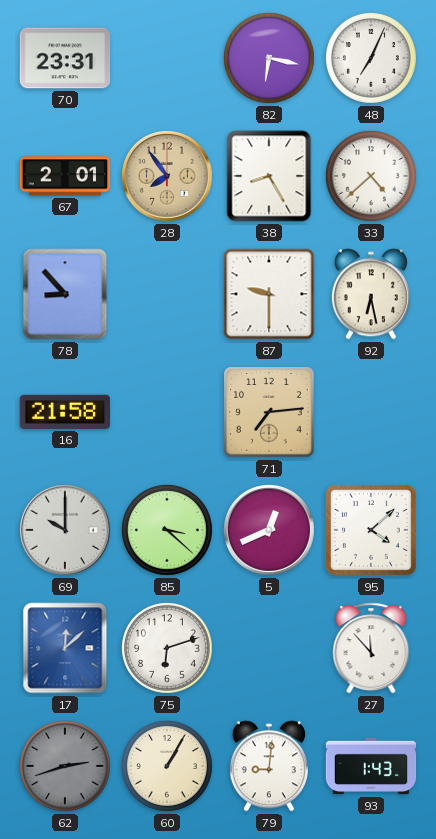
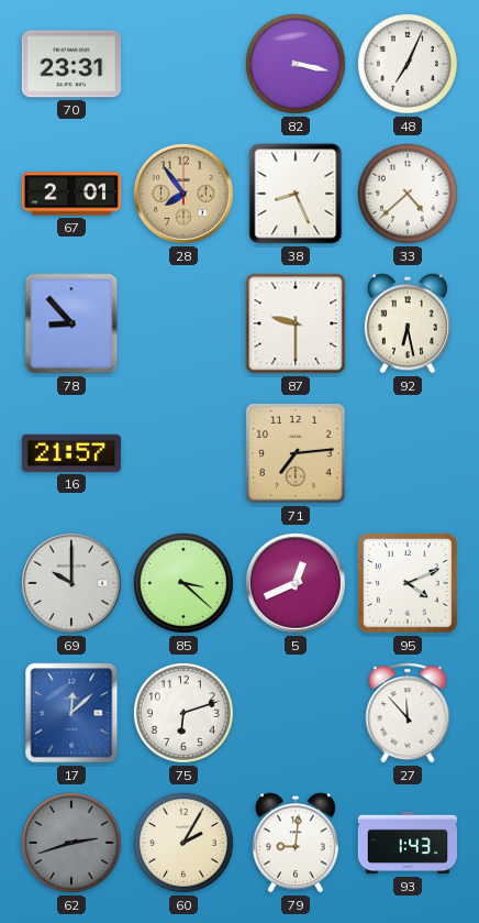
82: 6:17 -> 3:17 (296, 64)
38: 8:25 -> 8:26 (296, 194)
16: 21:58 -> 21:57 (70, 453)
95: 4:08 -> 4:11 (409, 584)
60: 1:05 -> 2:05 (183, 843)
